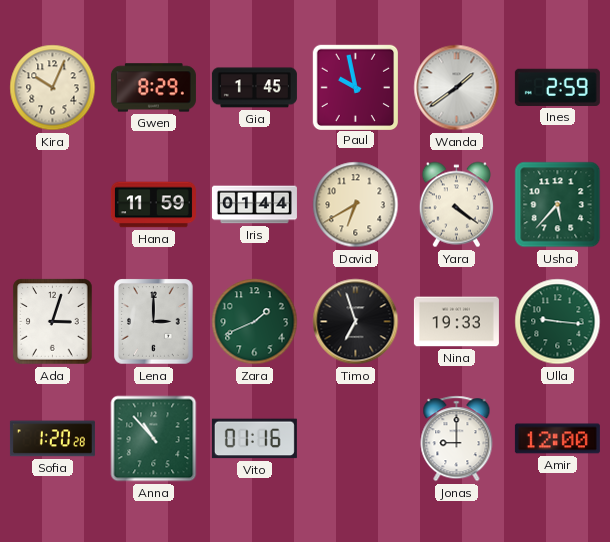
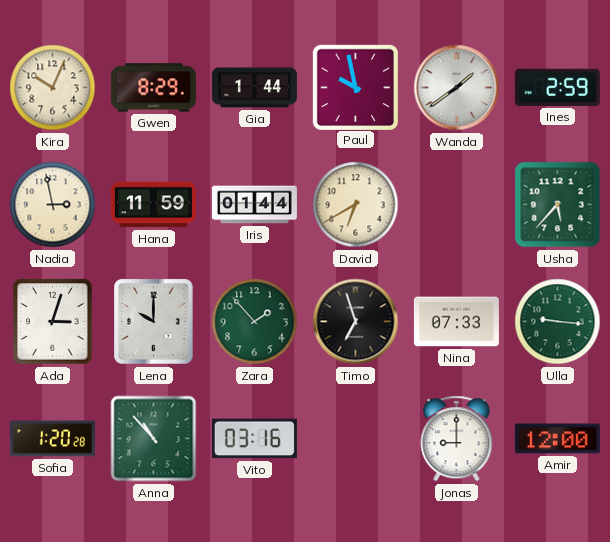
Gia: 1:45 -> 1:44 (254, 88)
Nadia: none -> 2:58 (53, 205)
Yara: 4:21 -> none (456, 205)
Lena: 3:00 -> 10:00 (154, 322)
Zara: 1:41 -> 1:53 (255, 322)
Nina: 19:33 -> 07:33 (456, 322)
Vito: 01:16 -> 03:16 (254, 439)
